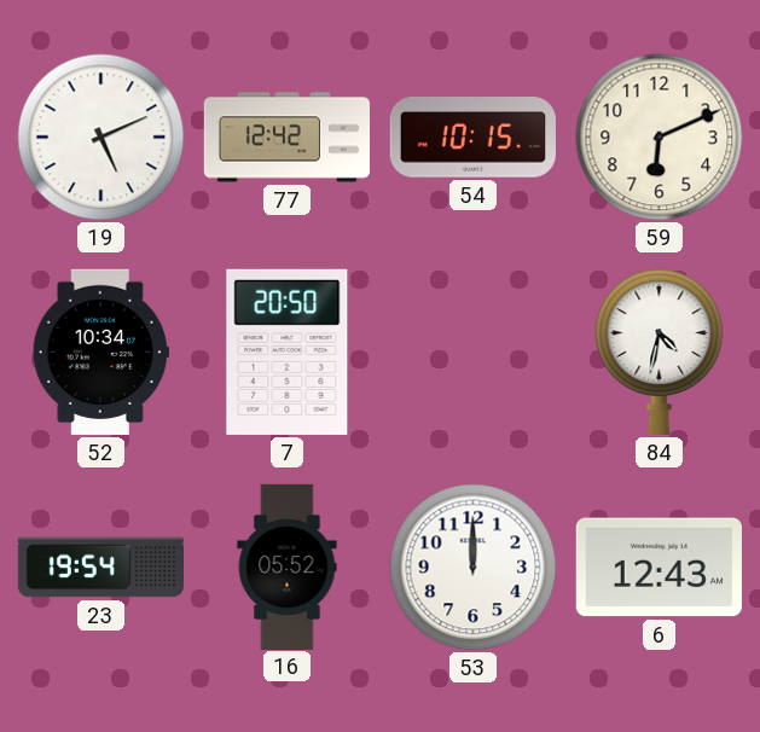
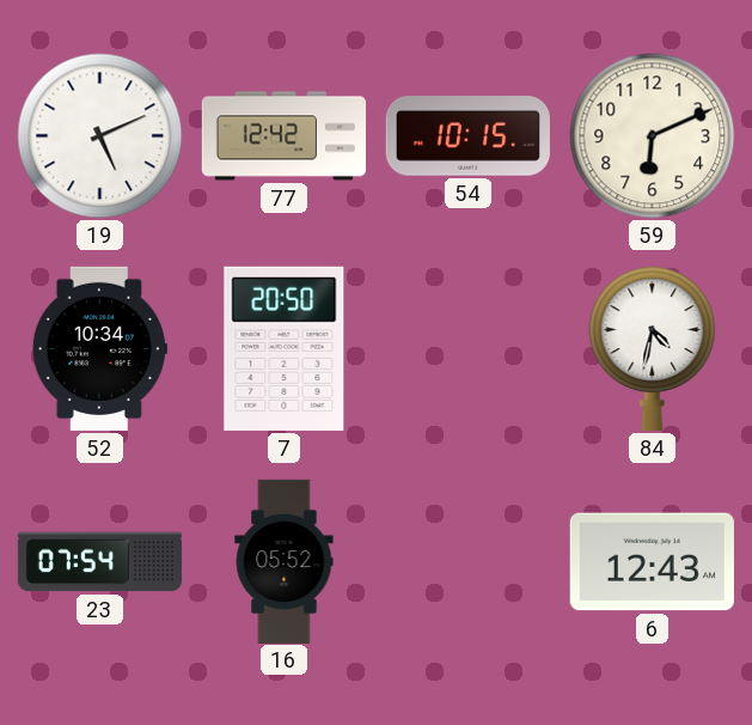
23: 19:54 -> 07:54 (99, 562)
53: 12:00 -> none (474, 568)
